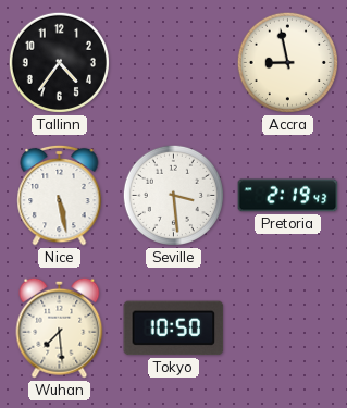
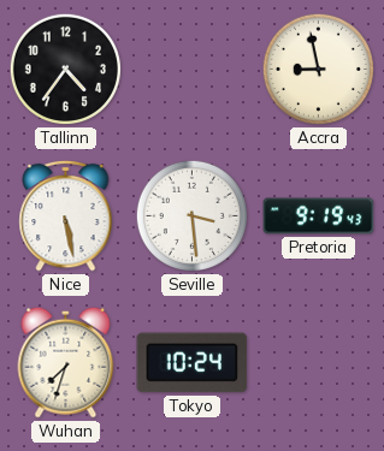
Pretoria: 2:19 -> 9:19 (319, 216)
Wuhan: 7:29 -> 7:33 (66, 362)
Tokyo: 10:50 -> 10:24 (193, 363)
